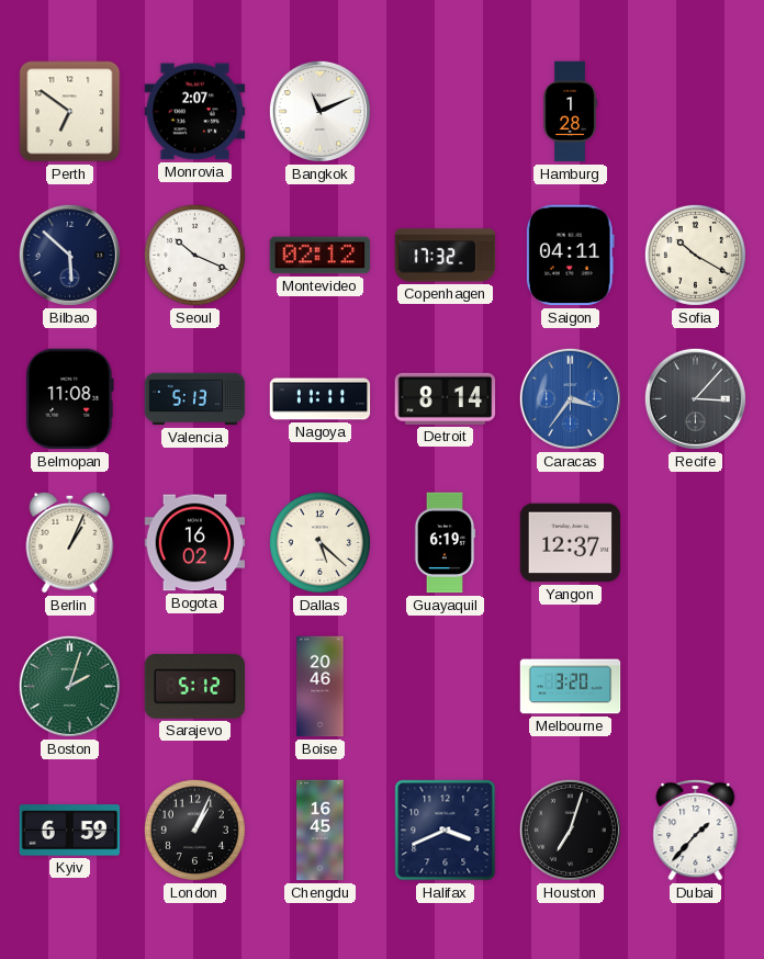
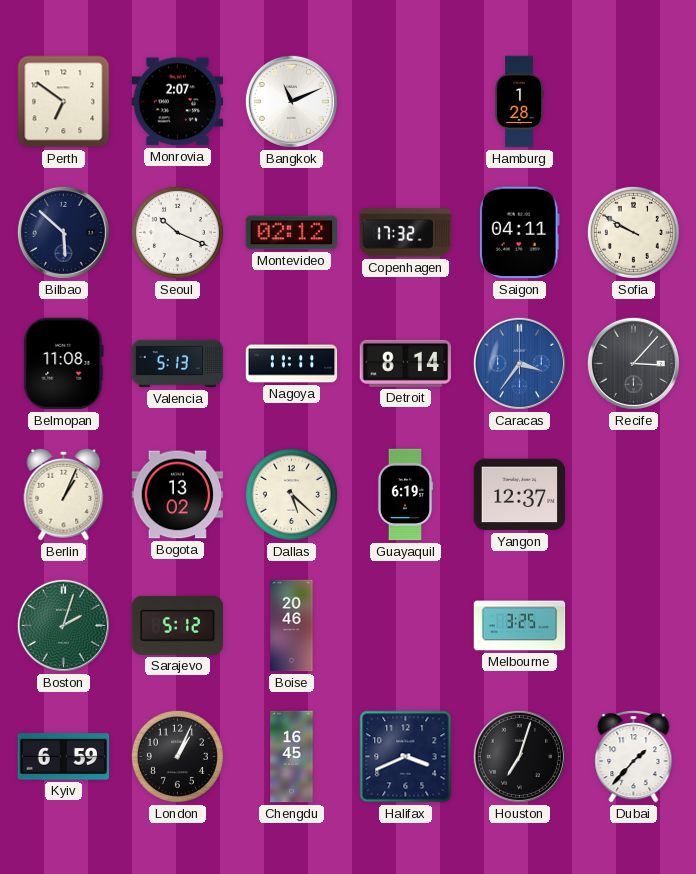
Sofia: 10:20 -> 9:50 (633, 232)
Bogota: 16:02 -> 13:02 (178, 495)
Melbourne: 3:20 -> 3:25 (520, 626)
